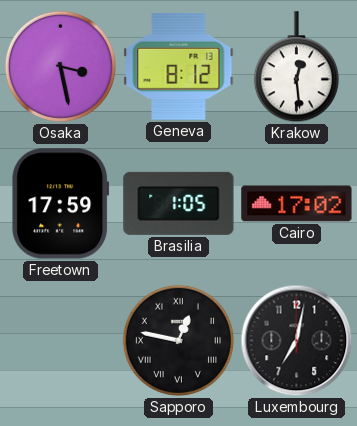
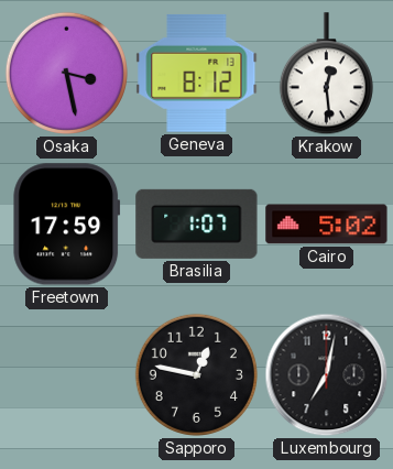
Brasilia: 1:05 -> 1:07 (197, 223)
Cairo: 17:02 -> 5:02 (327, 225)
Sapporo numerals: Roman -> Arabic (196, 374)
